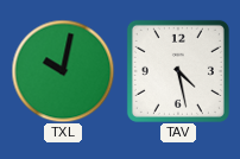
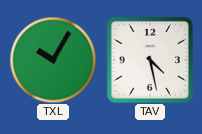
TXL: 10:02 -> 10:05 (53, 60)
